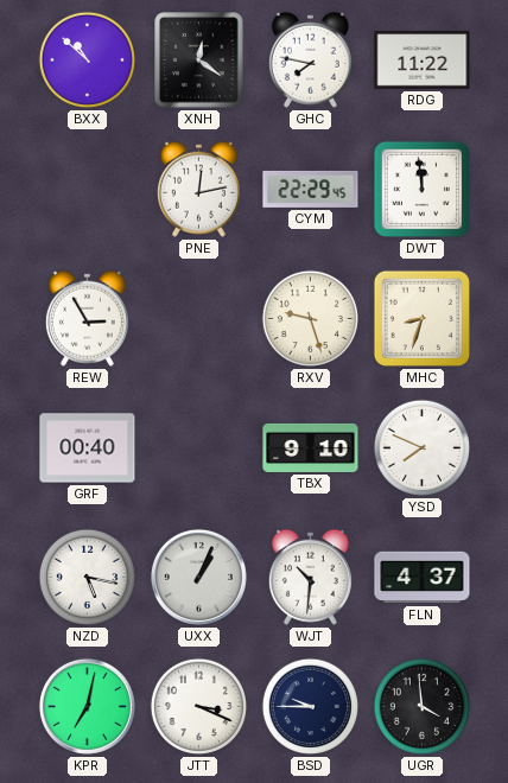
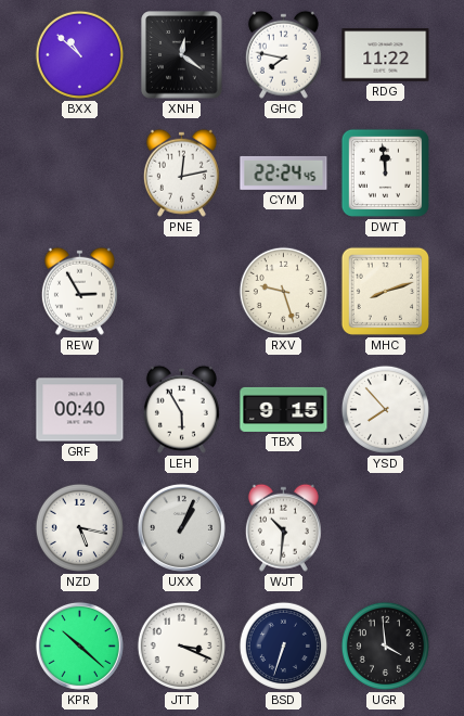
CYM: 22:29 -> 22:24 (284, 172)
MHC: 8:33 -> 8:12 (385, 291)
LEH: none -> 5:55 (181, 409)
TBX: 9:10 -> 9:15 (284, 409)
YSD: 7:49 -> 7:53 (385, 409)
FLN: 4:37 -> none (423, 578)
KPR: 7:02 -> 10:22 (79, 645)
BSD: 9:45 -> 6:33 (283, 645)
